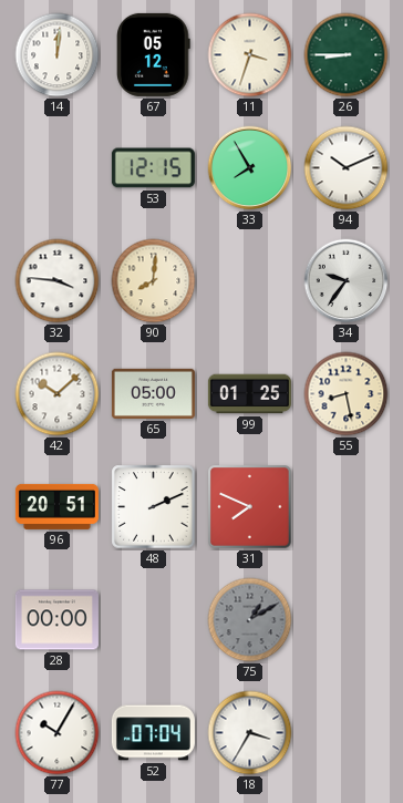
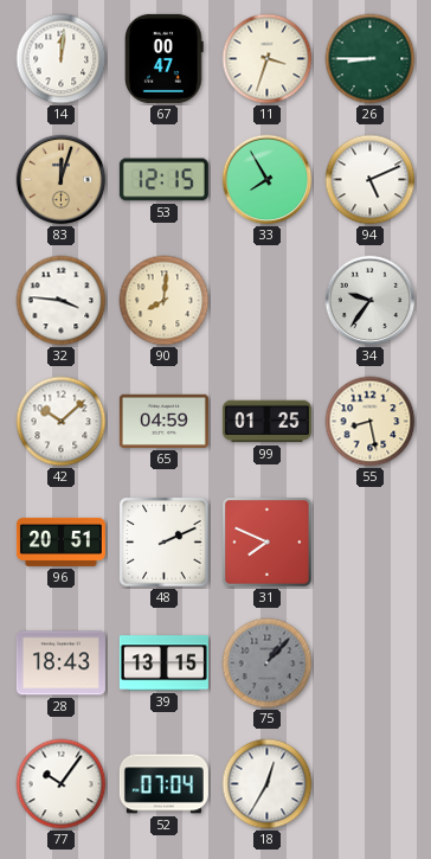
67: 05:12 -> 00:47 (165, 58)
83: none -> 12:03 (62, 180)
94: 10:11 -> 5:11 (371, 180)
65: 05:00 -> 04:59 (163, 421)
28: 00:00 -> 18:43 (60, 664)
39: none -> 13:15 (163, 664)
75: 1:10 -> 1:07 (268, 664)
77: 10:05 -> 10:06 (62, 784)
18: 3:35 -> 12:35 (268, 784)
